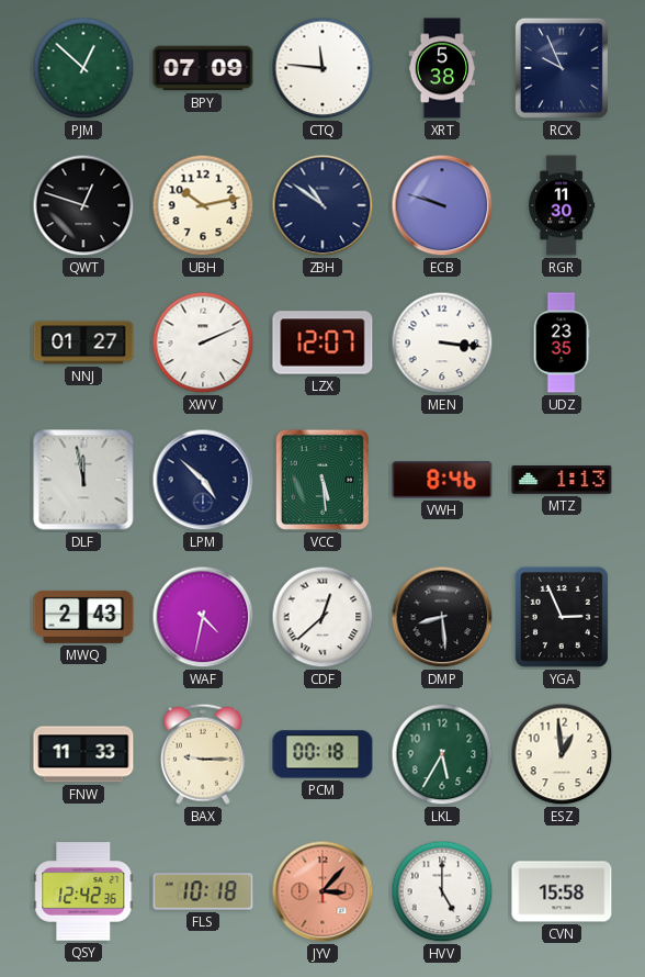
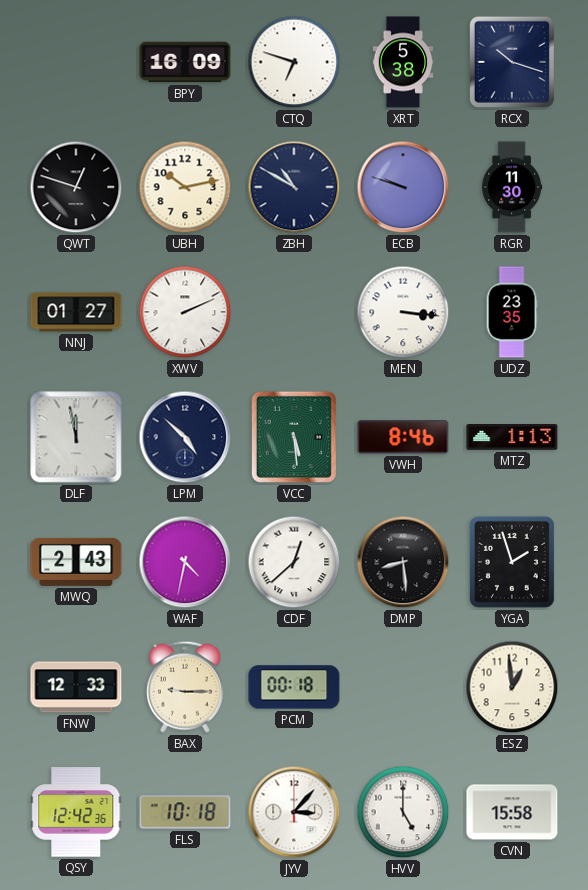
PJM: 12:52 -> none (83, 68)
BPY: 07:09 -> 16:09 (185, 62)
CTQ: 11:46 -> 6:48 (294, 62)
RCX: 9:56 -> 10:18 (512, 62)
ZBH: 10:51 -> 10:50 (294, 187)
LZX: 12:07 -> none (322, 342)
YGA: 2:56 -> 1:57 (512, 562)
FNW: 11:33 -> 12:33 (76, 687)
LKL: 5:35 -> none (442, 754)
JYV dial: salmon -> white (294, 812)
